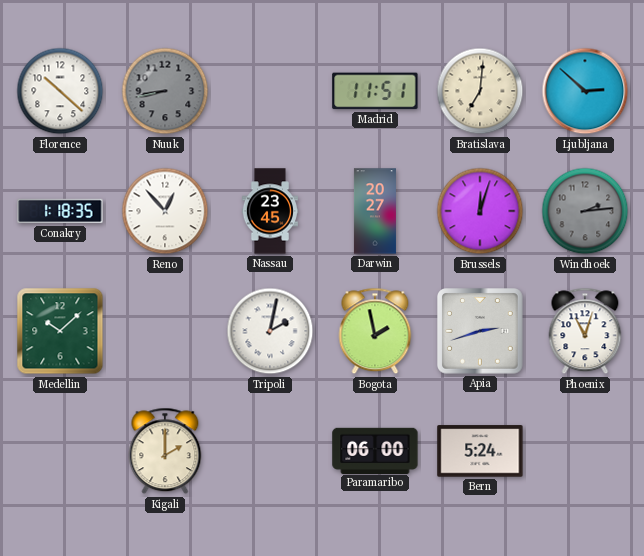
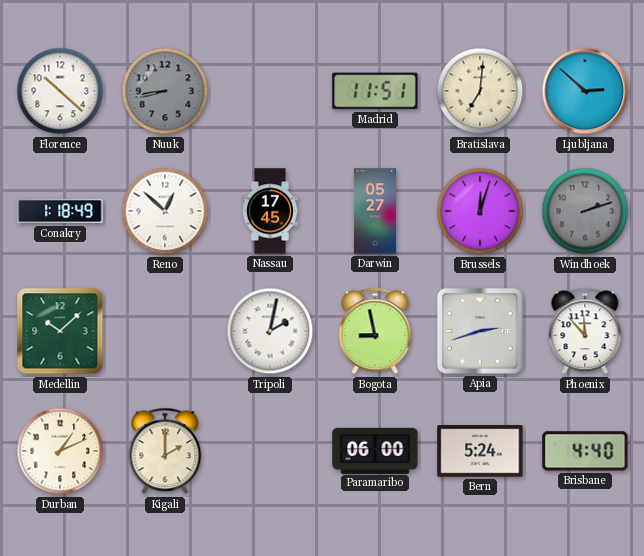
Conakry: 1:18:35 -> 1:18:49 (60, 211)
Reno: 12:53 -> 12:52 (165, 211)
Nassau: 23:45 -> 17:45 (269, 211)
Darwin: 20:27 -> 05:27 (375, 211)
Windhoek: 2:14 -> 2:12 (585, 211)
Bogota: 1:58 -> 8:58 (375, 331)
Phoenix: 11:03 -> 11:53 (585, 331)
Durban: none -> 1:11 (60, 451)
Brisbane: none -> 4:40 (585, 451)
